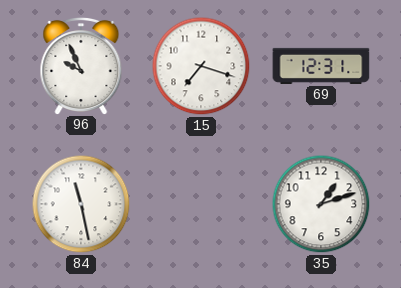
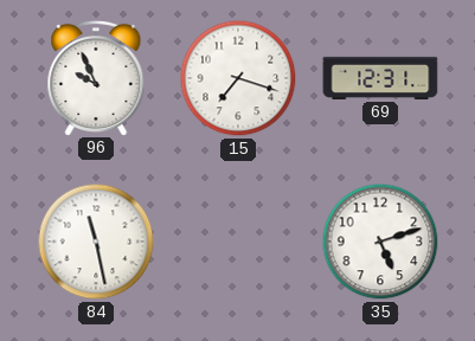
35: 1:12 -> 5:12 (380, 242)
